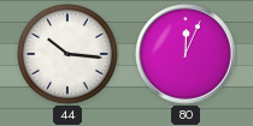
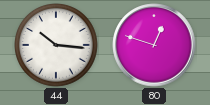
80: 12:04 -> 12:48 (154, 45)
